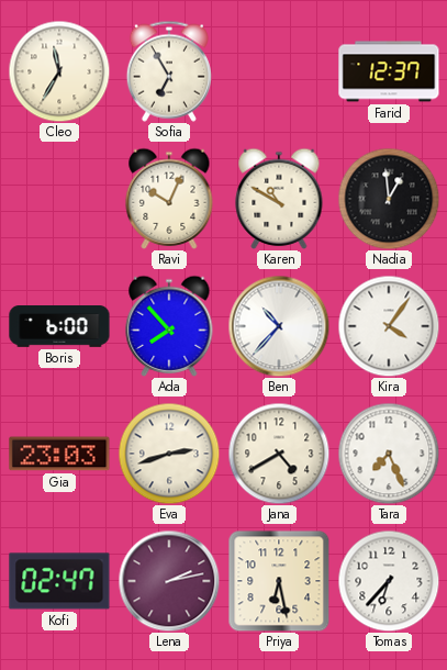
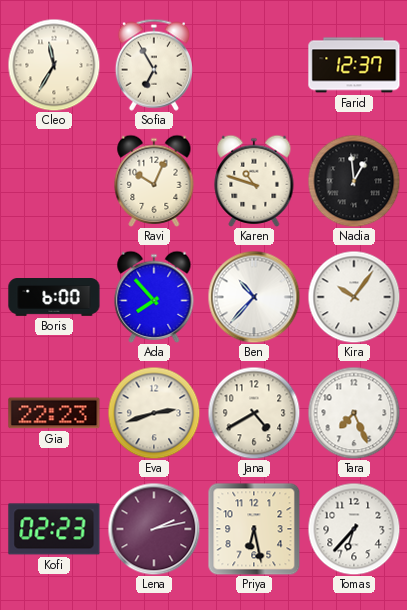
Karen: 10:50 -> 10:48 (254, 181)
Kira: 4:06 -> 10:06 (354, 297)
Gia: 23:03 -> 22:23 (54, 413)
Kofi: 02:47 -> 02:23 (54, 529)
